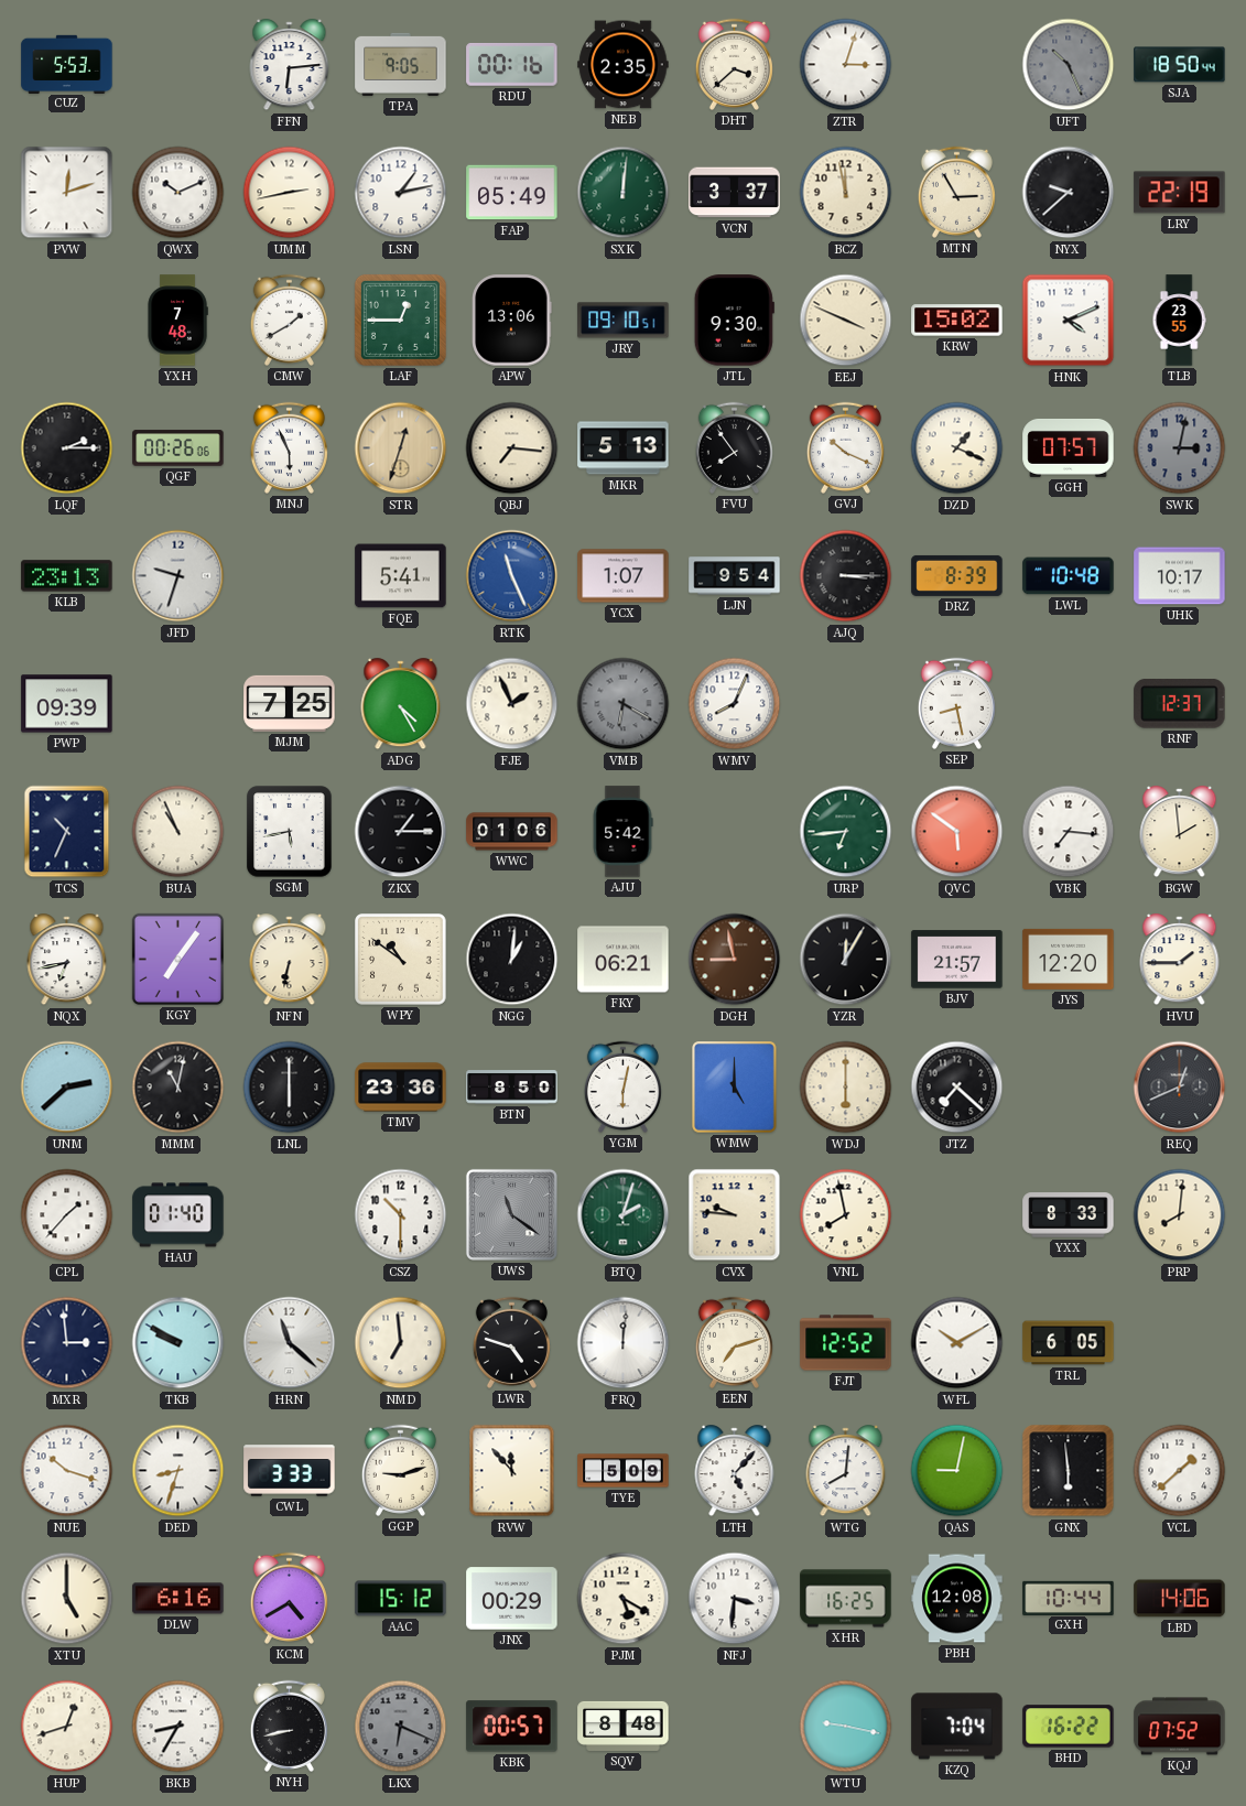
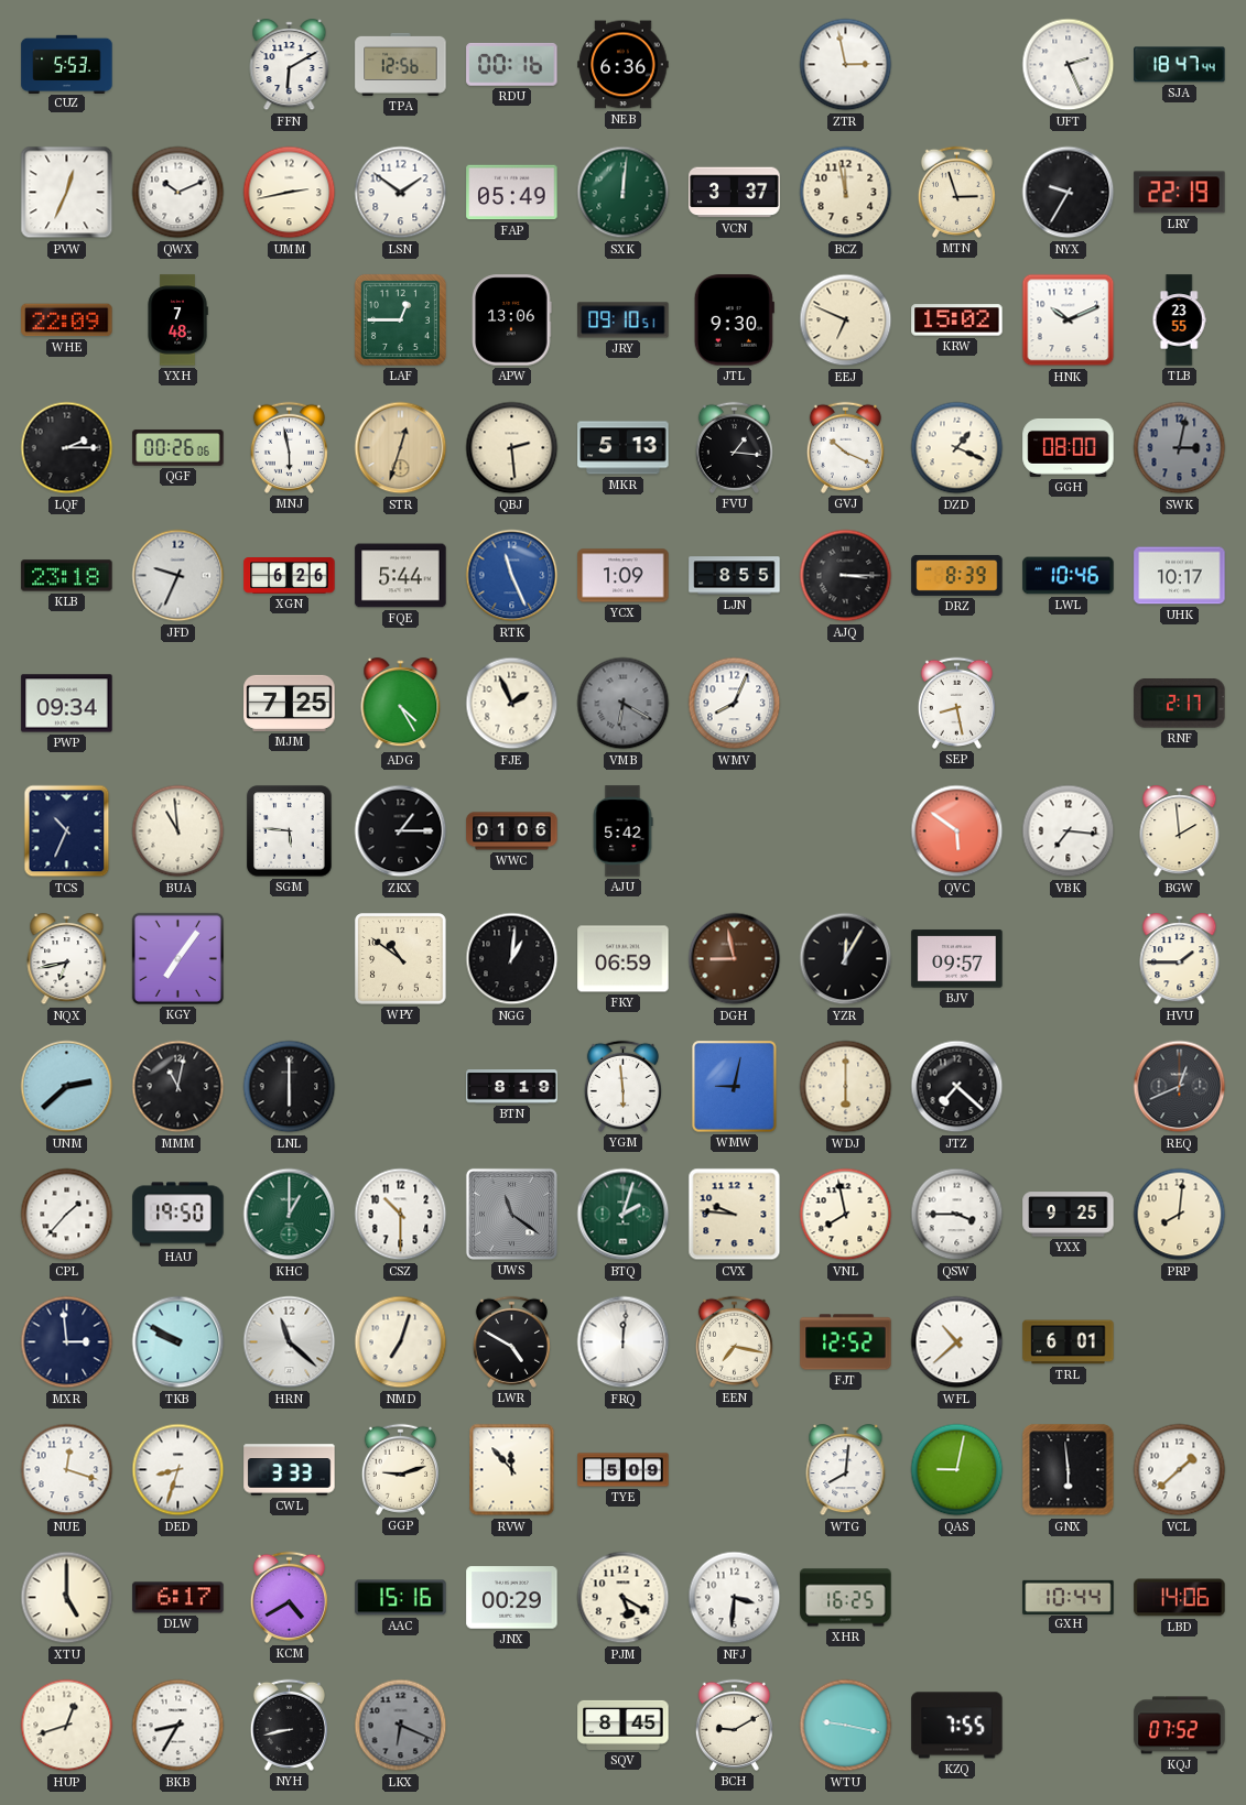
FFN: 6:14 -> 6:10 (290, 65)
TPA: 9:05 -> 12:56 (401, 64)
NEB: 2:35 -> 6:36 (624, 65)
DHT: 3:38 -> none (734, 64)
ZTR: 3:03 -> 2:58 (846, 65)
UFT: 10:26 -> 2:26 (1069, 65)
UFT dial: grey -> white (1069, 65)
SJA: 18:50 -> 18:47 (1180, 65)
PVW: 12:12 -> 12:34 (67, 193)
LSN: 1:13 -> 1:51 (401, 193)
MTN: 2:55 -> 2:57 (956, 192)
NYX: 9:38 -> 9:35 (1069, 193)
WHE: none -> 22:09 (67, 320)
CMW: 1:40 -> none (289, 320)
EEJ: 3:49 -> 6:49 (846, 320)
HNK: 4:11 -> 10:11 (1069, 320)
MNJ: 5:56 -> 5:58 (289, 447)
QBJ: 7:16 -> 2:29 (512, 448)
FVU: 7:54 -> 1:16 (734, 447)
GGH: 07:57 -> 08:00 (1069, 447)
KLB: 23:13 -> 23:18 (67, 576)
JFD: 9:33 -> 9:34 (178, 576)
XGN: none -> 6:26 (290, 576)
FQE: 5:41 -> 5:44 (401, 576)
YCX: 1:07 -> 1:09 (624, 576)
LJN: 9:54 -> 8:55 (735, 576)
LWL: 10:48 -> 10:46 (1069, 576)
PWP: 09:39 -> 09:34 (67, 704)
RNF: 12:37 -> 2:17 (1180, 704)
BUA: 10:56 -> 10:59 (178, 831)
SGM: 5:43 -> 5:46 (290, 831)
URP: 6:44 -> none (846, 832)
NFN: 6:32 -> none (290, 960)
FKY: 06:21 -> 06:59 (624, 959)
BJV: 21:57 -> 09:57 (957, 959)
JYS: 12:20 -> none (1069, 959)
TMV: 23:36 -> none (401, 1088)
BTN: 8:50 -> 8:19 (512, 1087)
YGM: 6:02 -> 5:59 (622, 1086)
WMW: 5:00 -> 9:02 (735, 1087)
HAU: 01:40 -> 19:50 (178, 1215)
KHC: none -> 1:00 (290, 1215)
QSW: none -> 3:45 (957, 1215)
YXX: 8:33 -> 9:25 (1069, 1215)
NMD: 6:59 -> 7:03 (401, 1342)
LWR: 4:48 -> 4:50 (511, 1341)
EEN: 7:12 -> 7:17 (734, 1341)
WFL: 10:10 -> 10:38 (957, 1342)
TRL: 6:05 -> 6:01 (1069, 1342)
NUE: 10:18 -> 12:18 (67, 1470)
LTH: 5:07 -> none (735, 1471)
DLW: 6:16 -> 6:17 (178, 1598)
AAC: 15:12 -> 15:16 (401, 1598)
PBH: 12:08 -> none (957, 1599)
KBK: 00:57 -> none (512, 1727)
SQV: 8:48 -> 8:45 (624, 1725)
BCH: none -> 9:10 (734, 1725)
KZQ: 7:04 -> 7:55 (957, 1726)
BHD: 16:22 -> none (1069, 1727)
